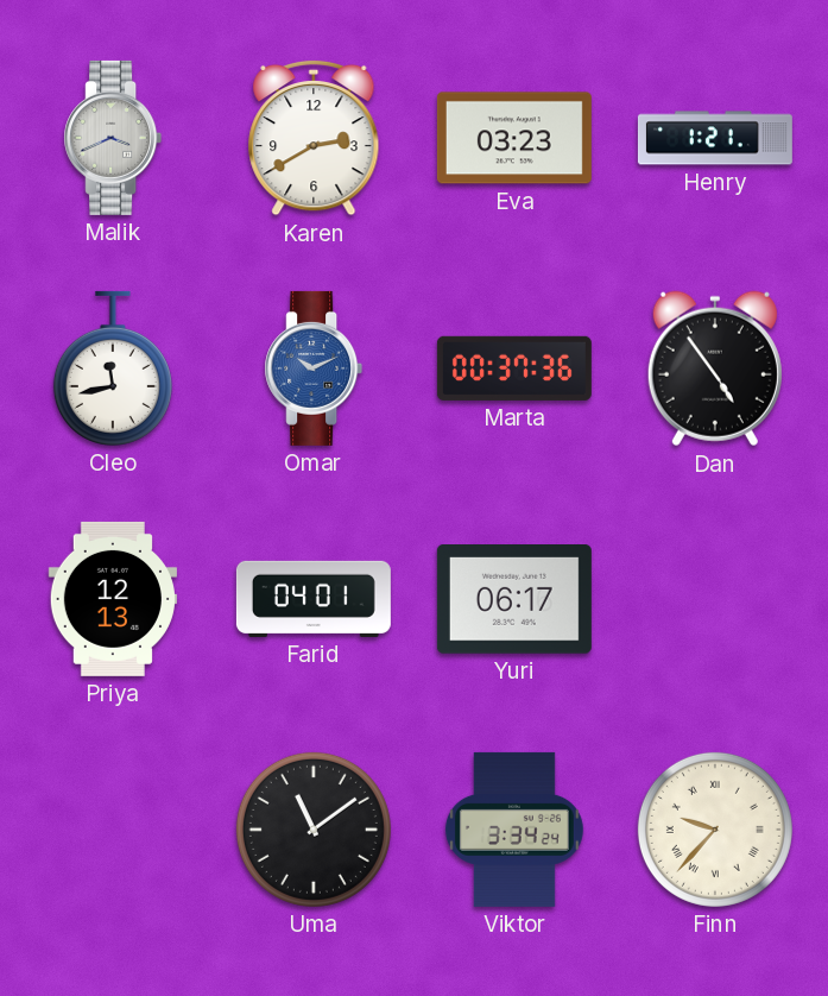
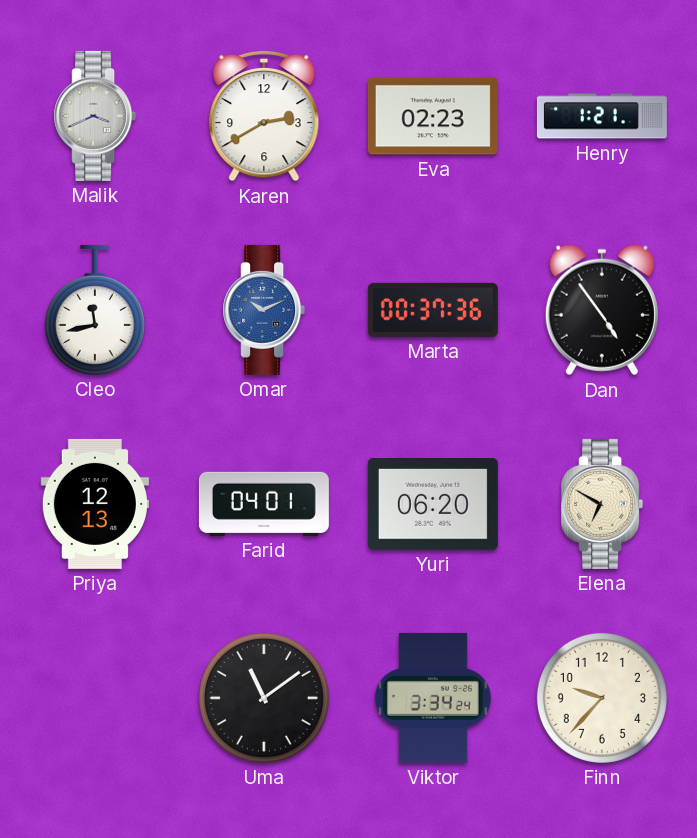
Eva: 03:23 -> 02:23 (433, 116)
Yuri: 06:17 -> 06:20 (433, 505)
Elena: none -> 6:50 (602, 504)
Finn numerals: Roman -> Arabic (602, 698)
